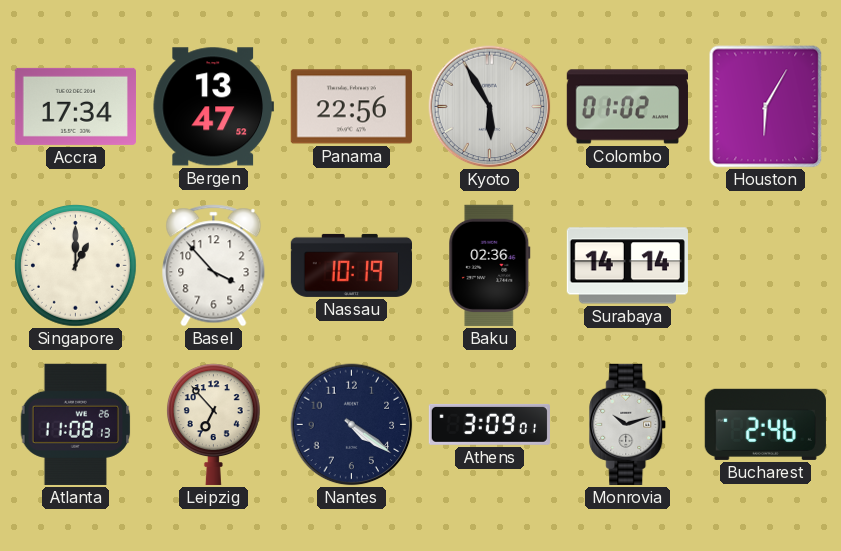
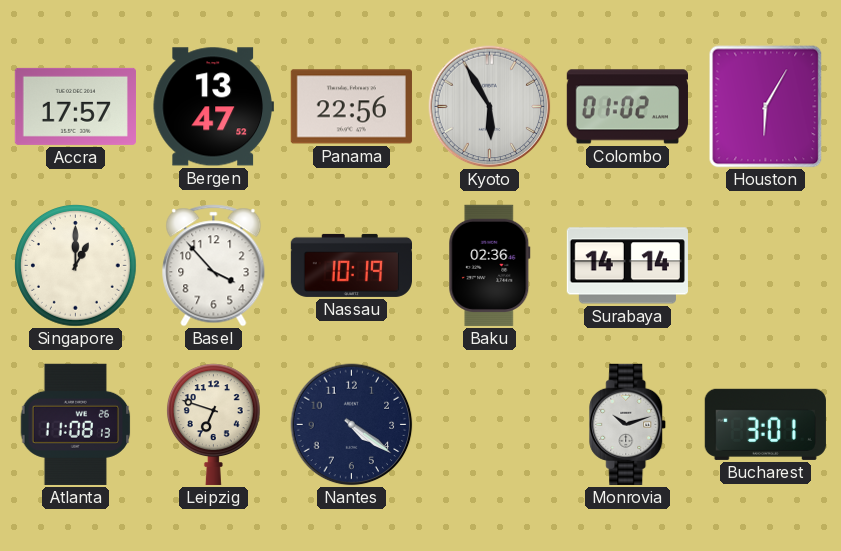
Accra: 17:34 -> 17:57 (75, 106)
Leipzig: 6:53 -> 6:48 (213, 424)
Athens: 3:09 -> none (489, 424)
Bucharest: 2:46 -> 3:01 (765, 424)
